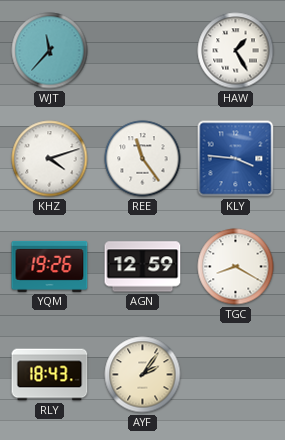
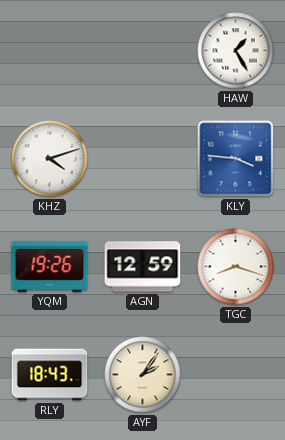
WJT: 11:37 -> none (50, 51)
REE: 11:24 -> none (143, 159)
TGC: 8:20 -> 8:18 (236, 267)
